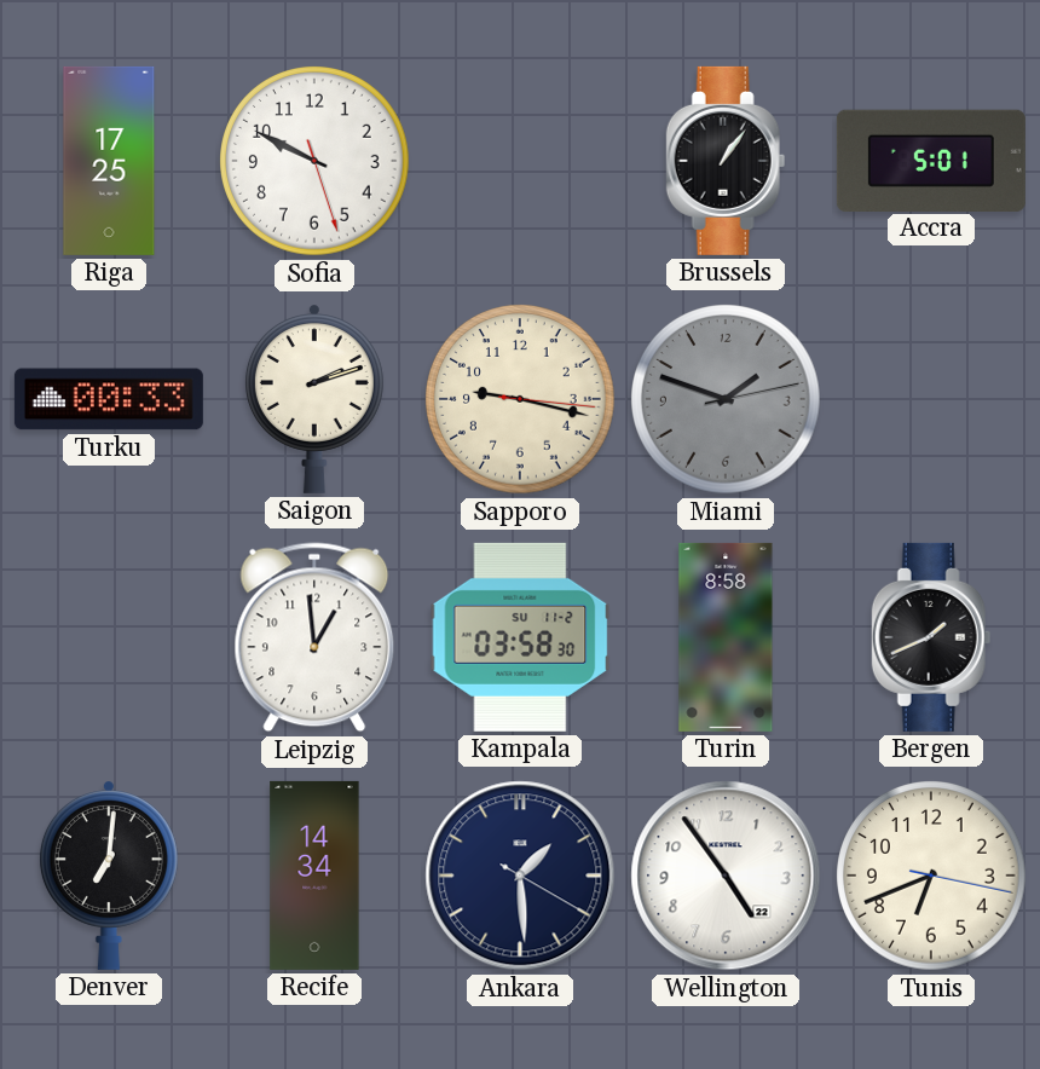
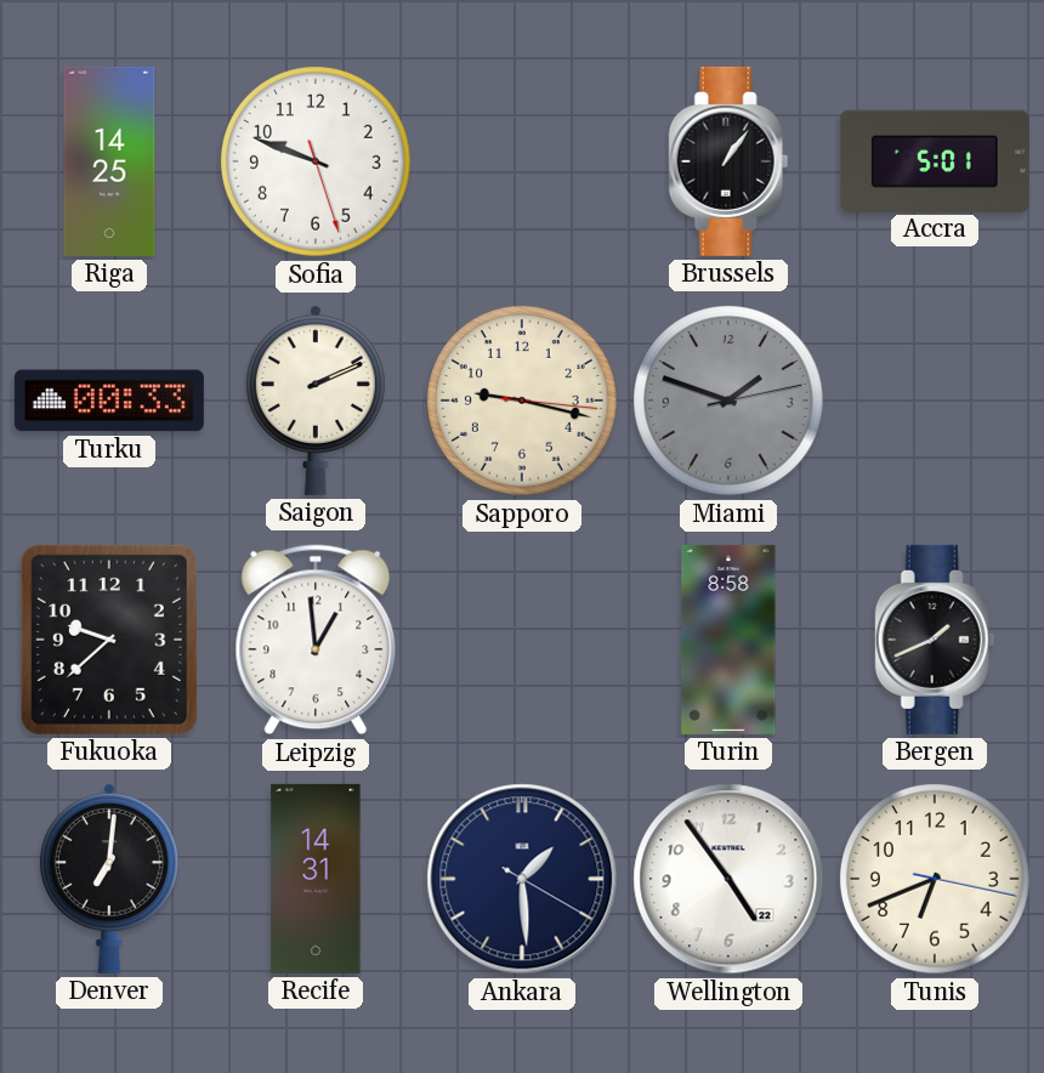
Riga: 17:25 -> 14:25 (109, 161)
Sofia: 9:49 -> 9:48 (317, 163)
Saigon: 2:12 -> 2:11 (316, 401)
Fukuoka: none -> 9:38 (109, 640)
Kampala: 03:58 -> none (520, 637)
Recife: 14:34 -> 14:31 (316, 879)
